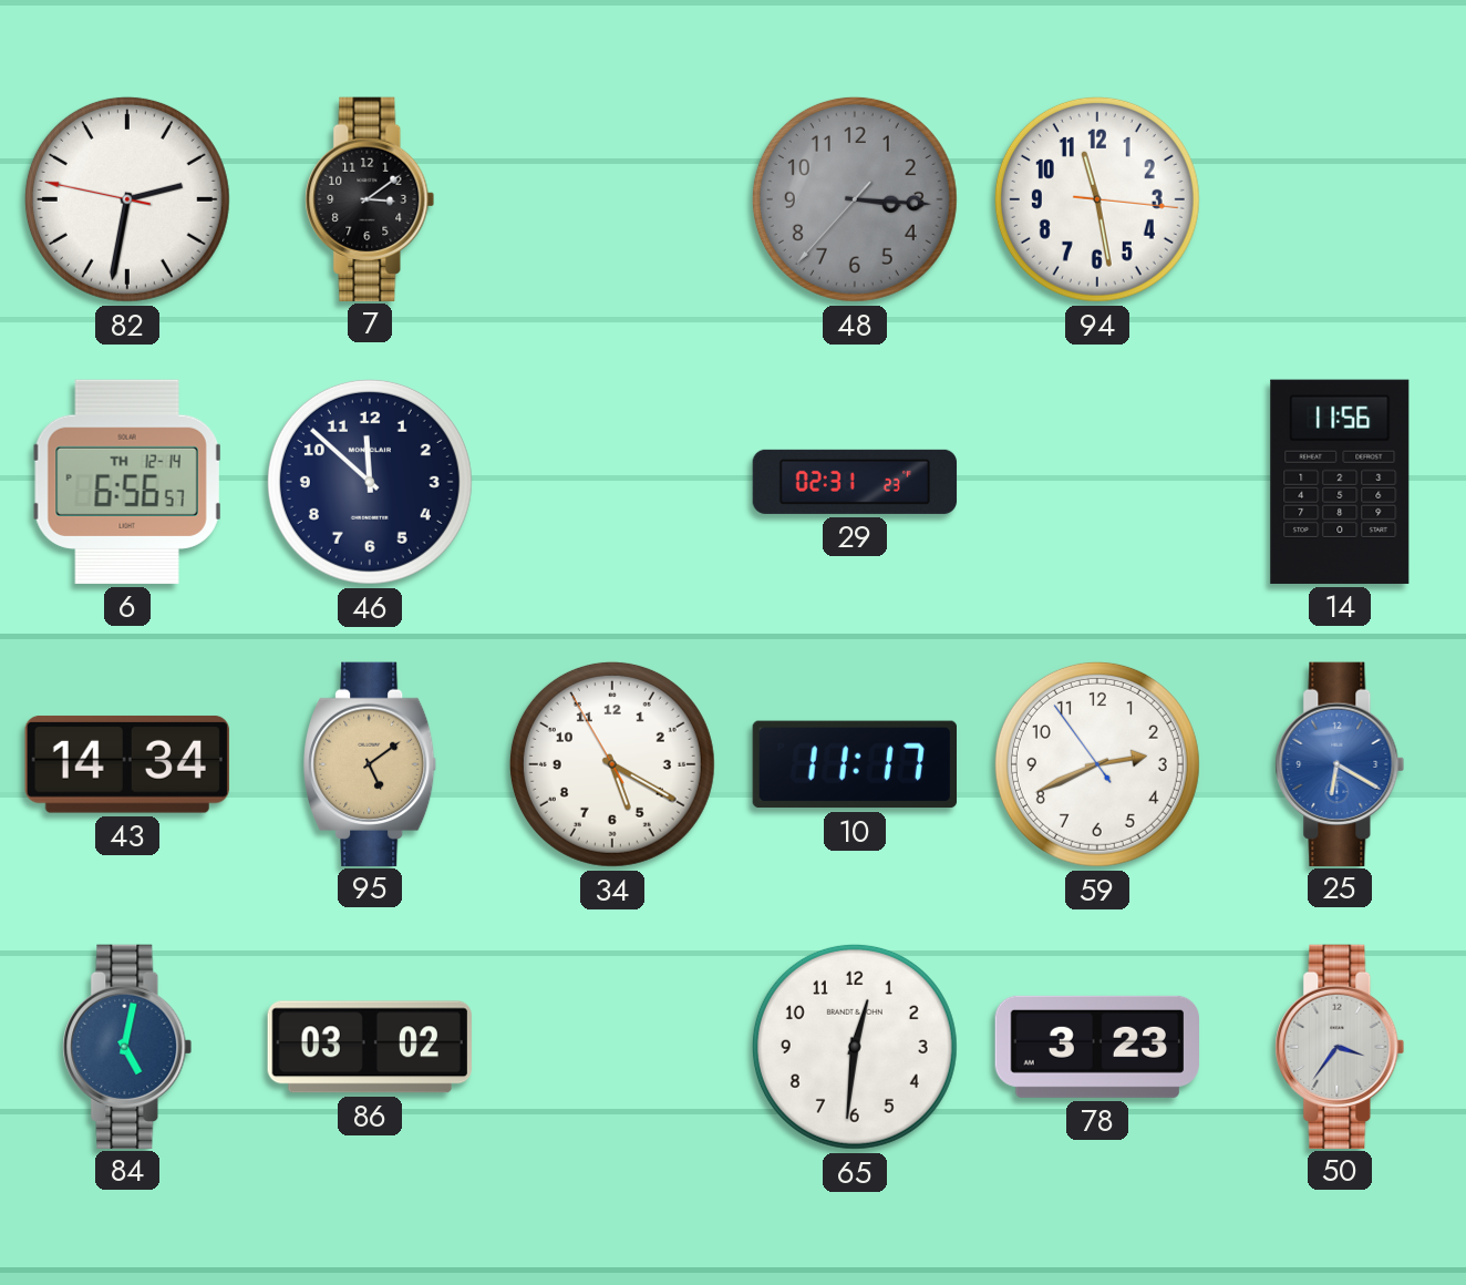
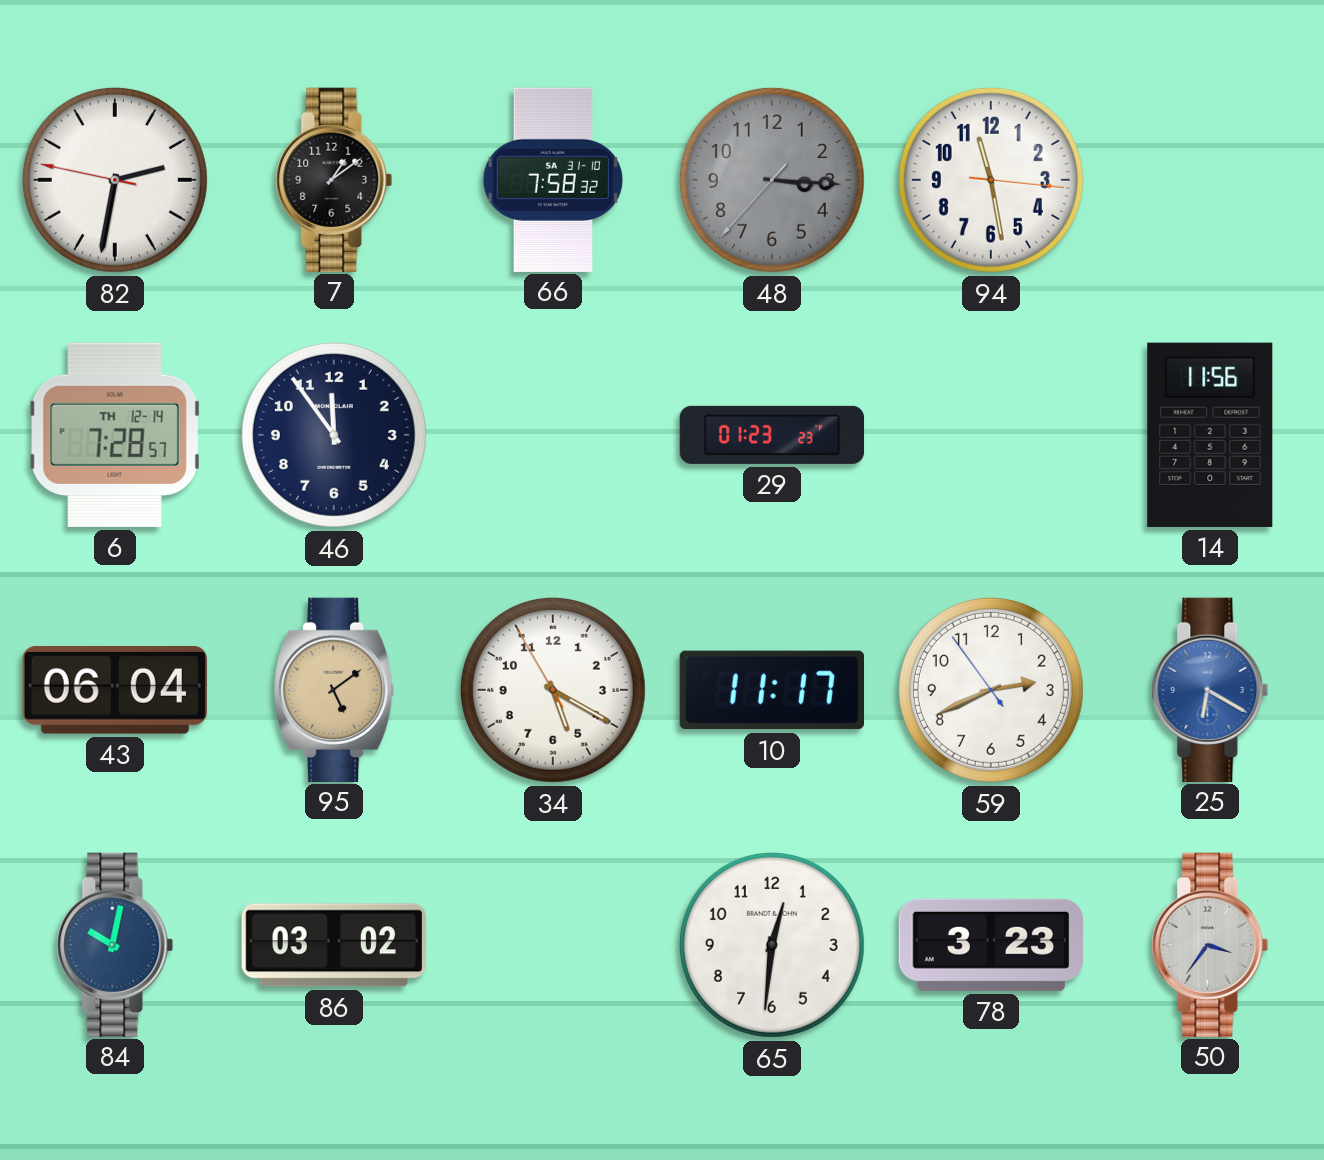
7: 3:09 -> 1:09 (334, 179)
66: none -> 7:58 (553, 179)
6: 6:56 -> 7:28 (115, 435)
46: 11:52 -> 11:54 (334, 435)
29: 02:31 -> 01:23 (772, 435)
43: 14:34 -> 06:04 (115, 690)
84: 5:02 -> 10:02 (115, 944)
